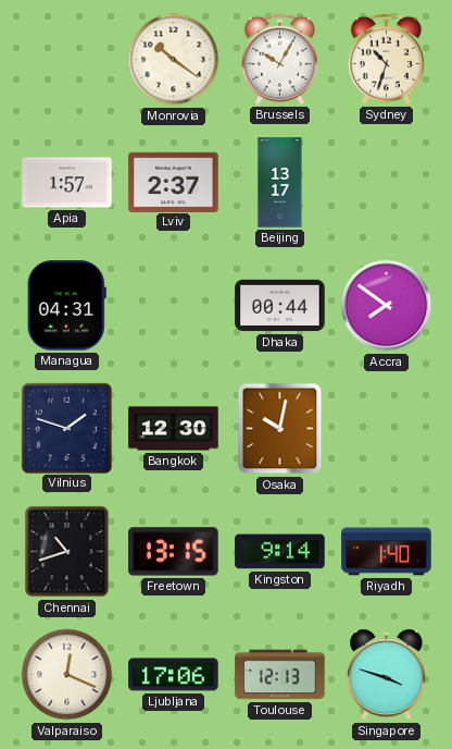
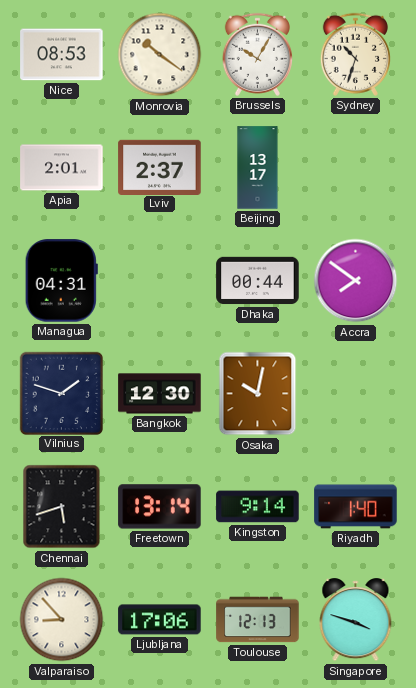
Nice: none -> 08:53 (62, 55)
Apia: 1:57 -> 2:01 (62, 168)
Chennai: 10:42 -> 5:42 (62, 507)
Freetown: 13:15 -> 13:14 (160, 507)
Valparaiso: 12:19 -> 8:53 (62, 620)
